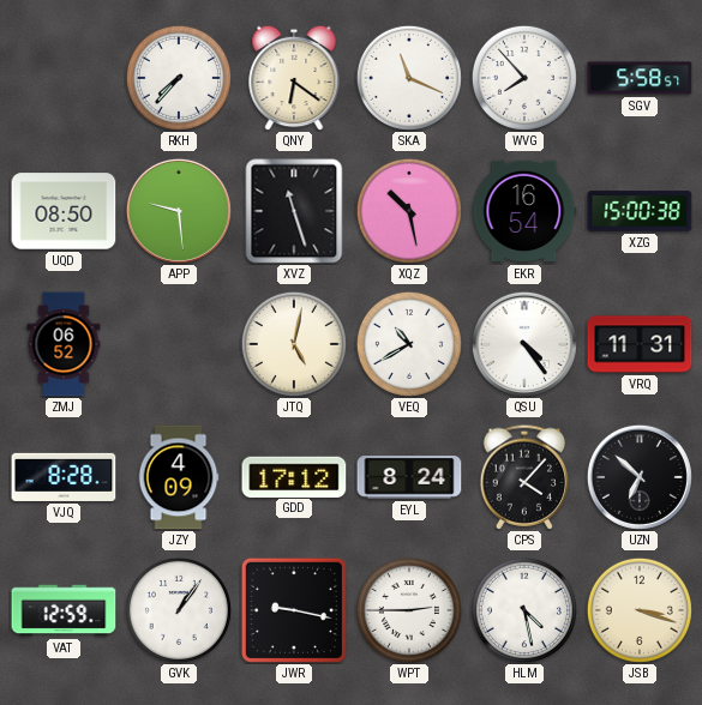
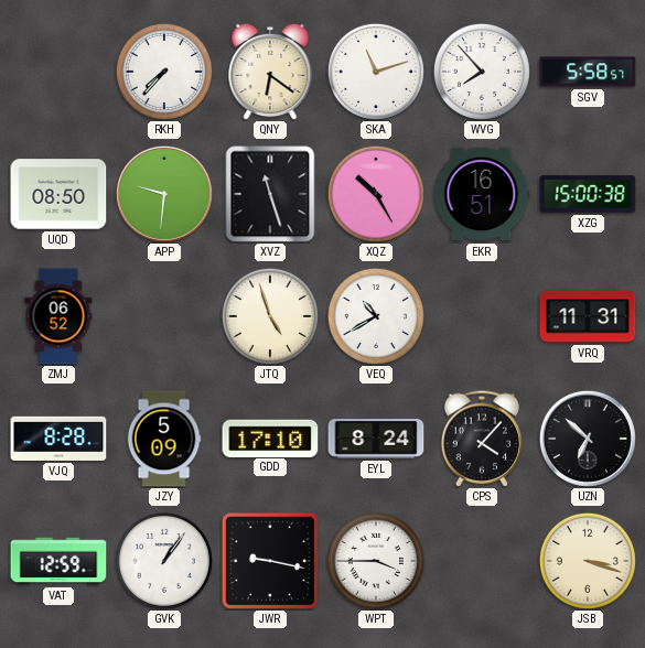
SKA: 11:19 -> 11:12 (376, 72)
APP: 9:29 -> 9:31 (164, 194)
XQZ: 10:28 -> 10:25 (376, 194)
EKR: 16:54 -> 16:51 (482, 194)
JTQ: 5:02 -> 4:57 (270, 316)
QSU: 4:24 -> none (524, 344)
JZY: 4:09 -> 5:09 (164, 439)
GDD: 17:12 -> 17:10 (270, 438)
WPT: 2:45 -> 3:45 (376, 561)
HLM: 4:28 -> none (524, 610)
